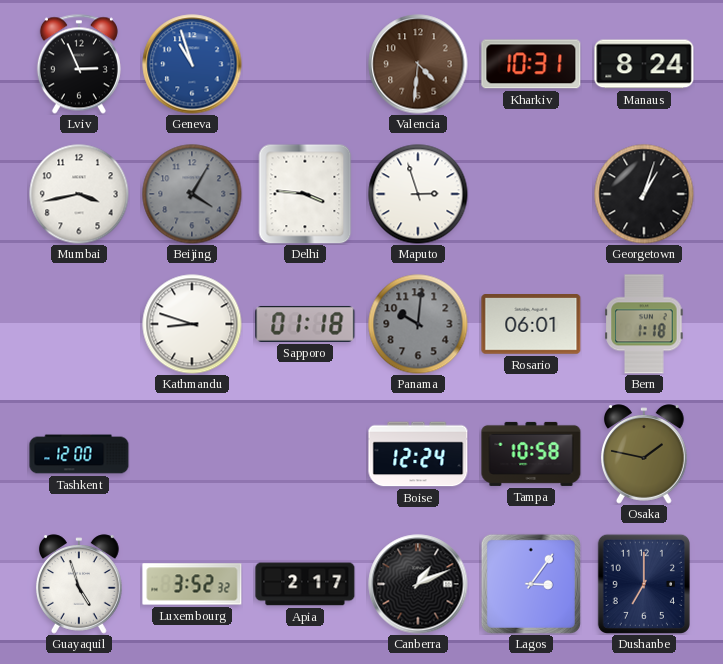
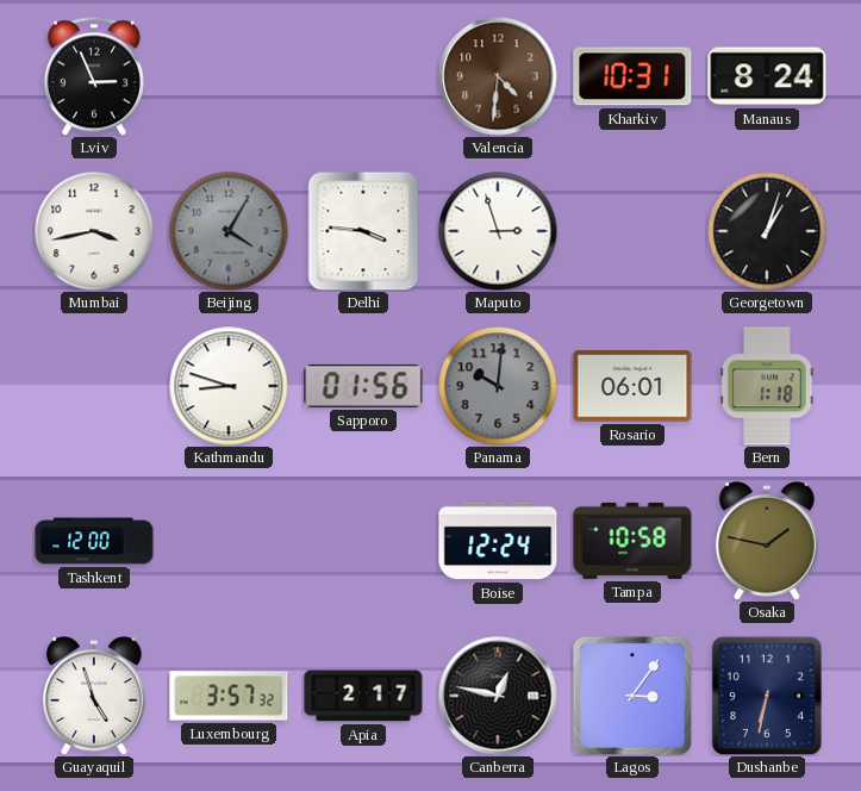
Geneva: 10:57 -> none (192, 64)
Sapporo: 01:18 -> 01:56 (363, 386)
Luxembourg: 3:52 -> 3:57 (229, 696)
Canberra: 1:11 -> 12:47 (498, 696)
Dushanbe: 7:00 -> 6:32 (767, 696)
